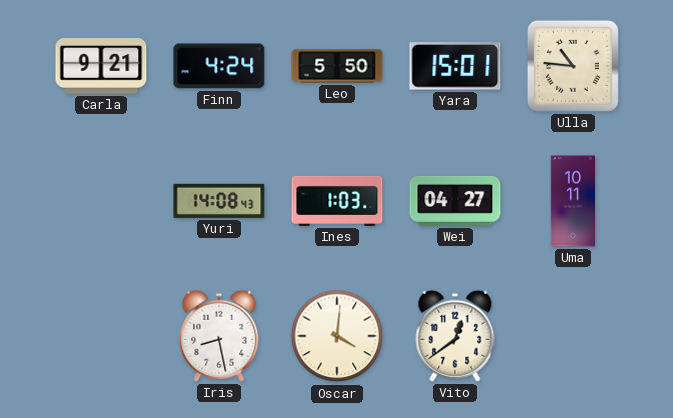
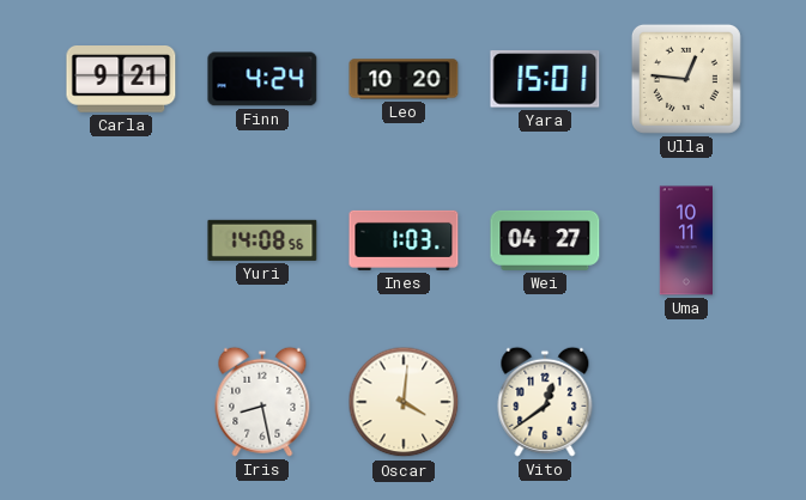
Leo: 5:50 -> 10:20 (404, 79)
Ulla: 10:46 -> 12:46 (686, 79)
Yuri: 14:08:43 -> 14:08:56 (262, 240)
